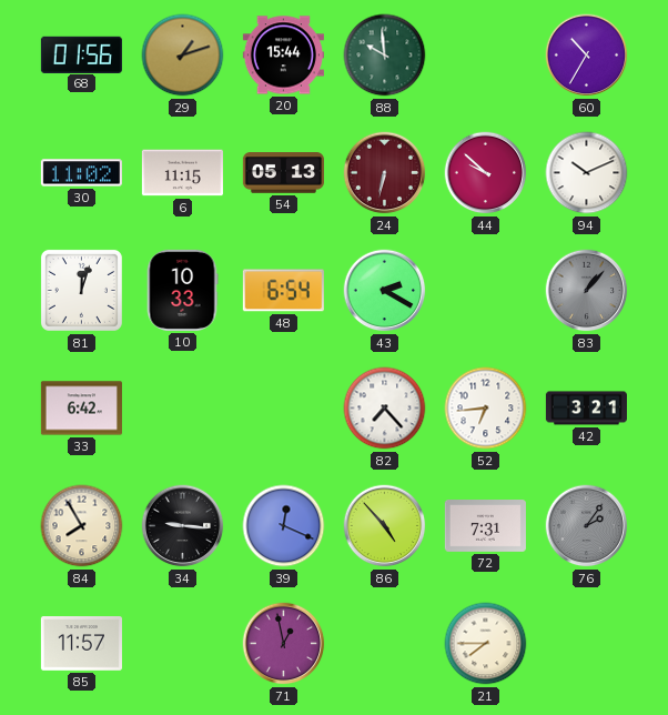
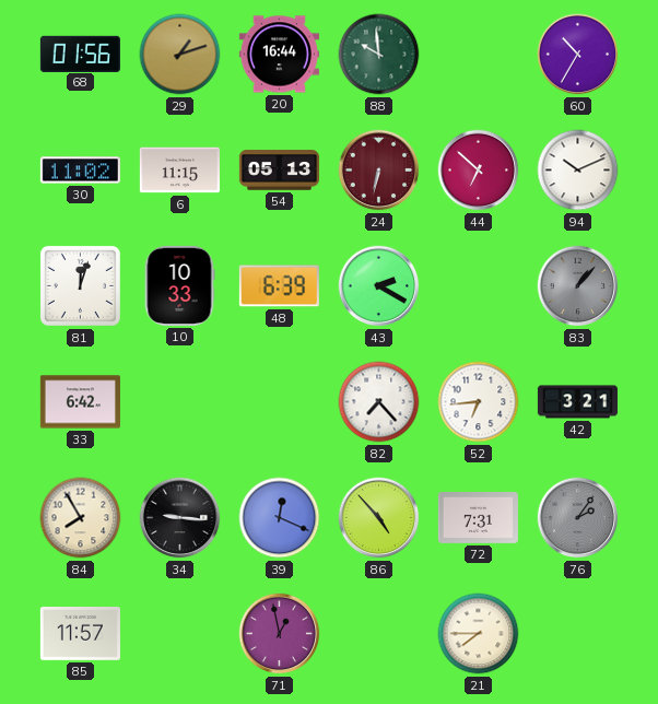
20: 15:44 -> 16:44 (279, 55)
44: 9:52 -> 6:52 (479, 171)
48: 6:54 -> 6:39 (279, 286)
